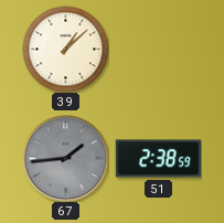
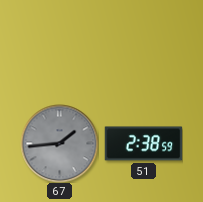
39: 1:08 -> none (65, 49)
